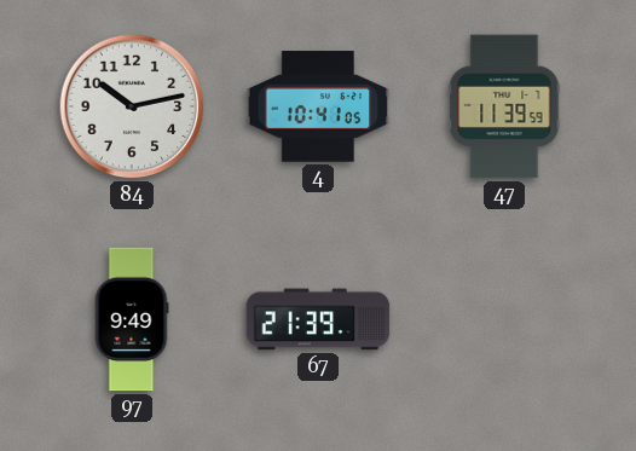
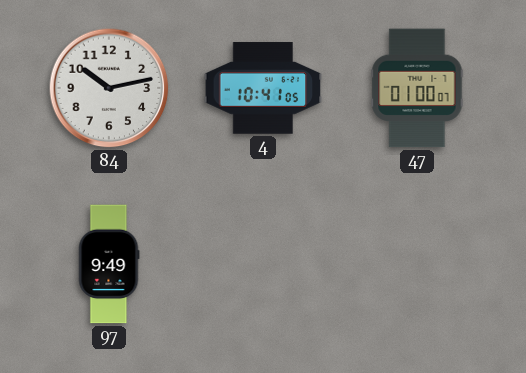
47: 11:39 -> 01:00 (417, 88)
67: 21:39 -> none (318, 319)
